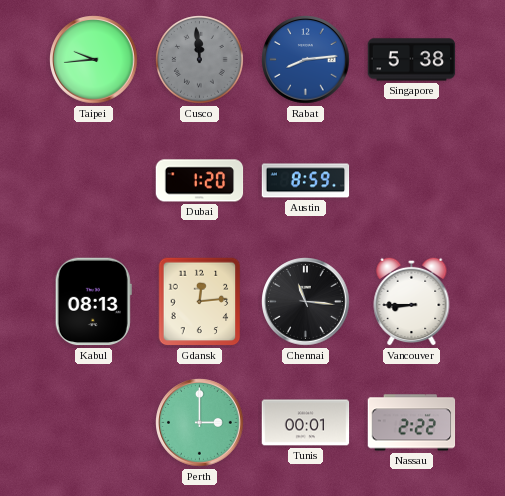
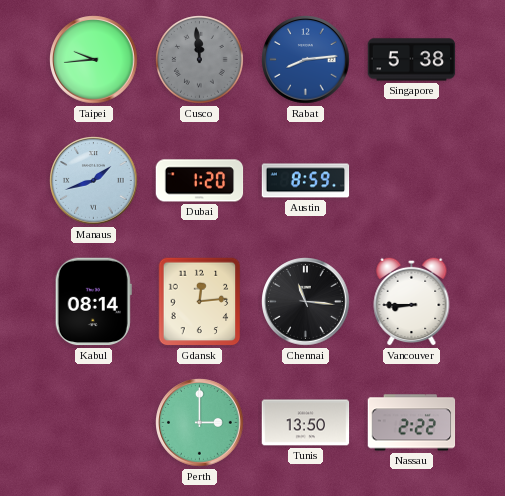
Manaus: none -> 1:42 (94, 181)
Kabul: 08:13 -> 08:14 (93, 302)
Tunis: 00:01 -> 13:50 (306, 423)
